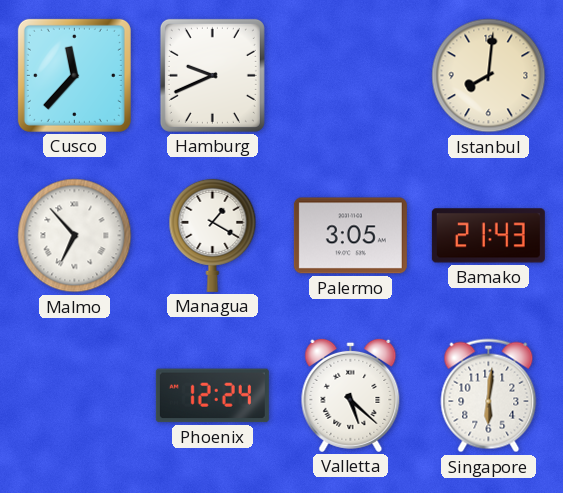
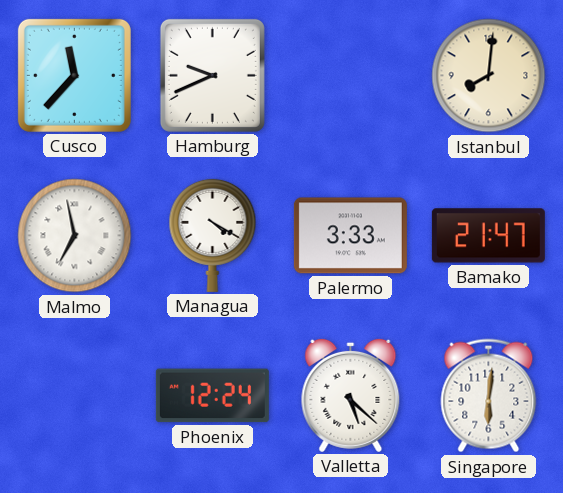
Malmo: 6:53 -> 6:58 (75, 236)
Managua: 1:20 -> 4:20 (213, 235)
Palermo: 3:05 -> 3:33 (350, 236)
Bamako: 21:43 -> 21:47 (488, 236)
